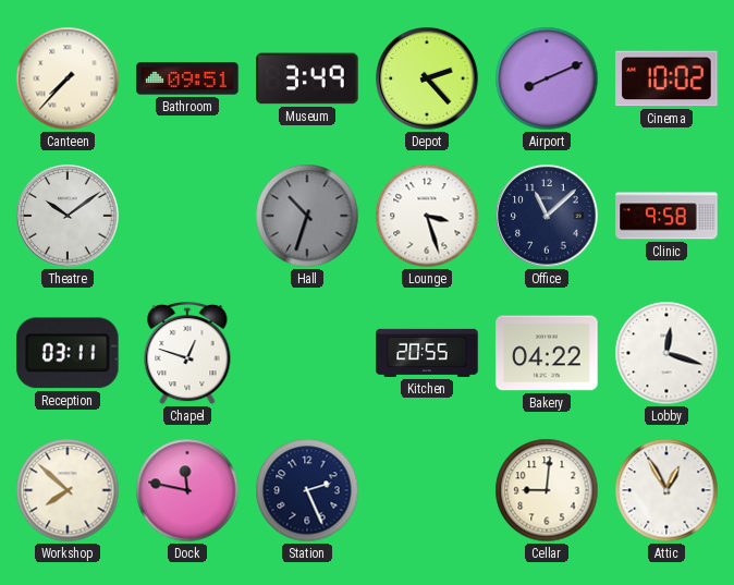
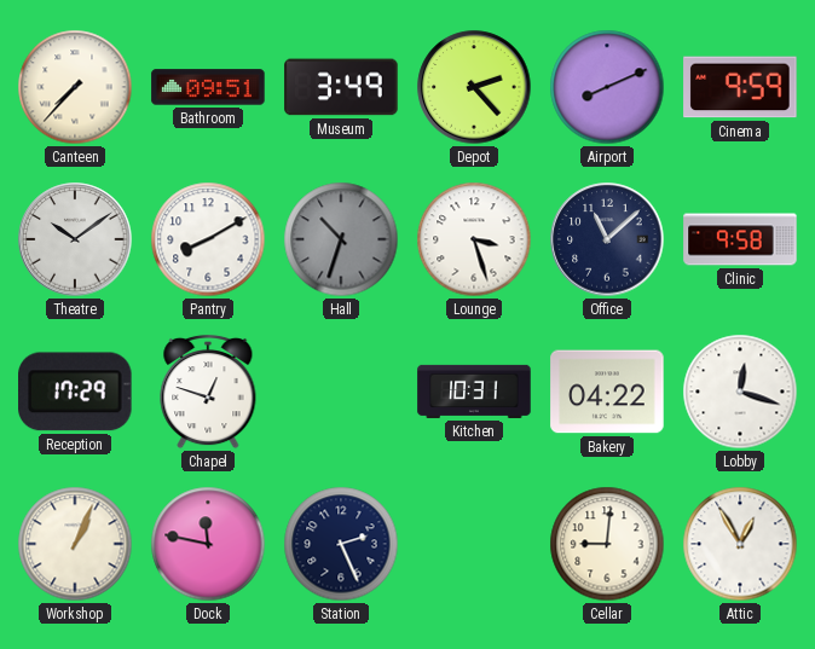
Cinema: 10:02 -> 9:59 (740, 87)
Pantry: none -> 8:10 (208, 239)
Reception: 03:11 -> 17:29 (76, 392)
Kitchen: 20:55 -> 10:31 (474, 392)
Workshop: 7:52 -> 1:04 (75, 544)
